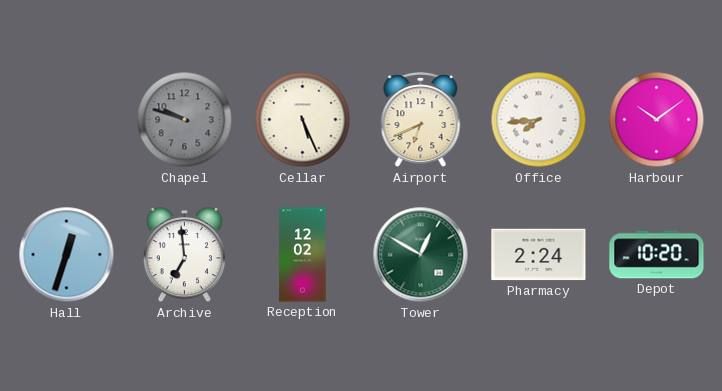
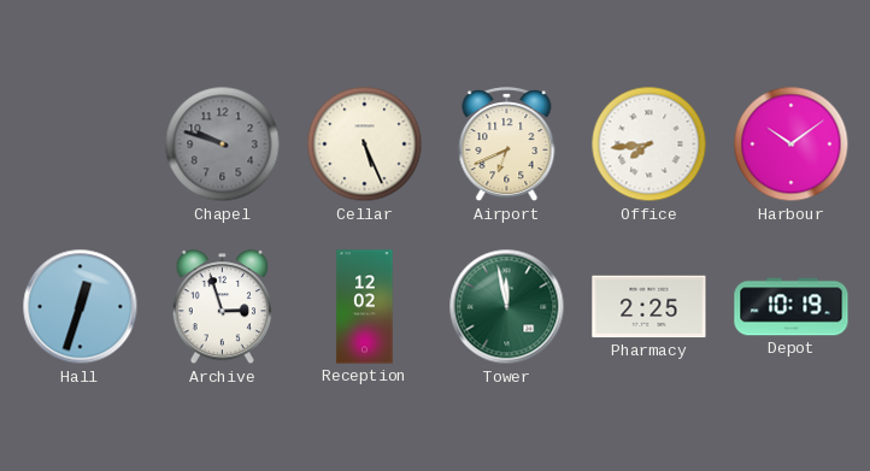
Archive: 6:59 -> 2:57 (222, 308)
Tower: 12:50 -> 11:58 (507, 307)
Pharmacy: 2:24 -> 2:25 (649, 307)
Depot: 10:20 -> 10:19 (792, 307)
